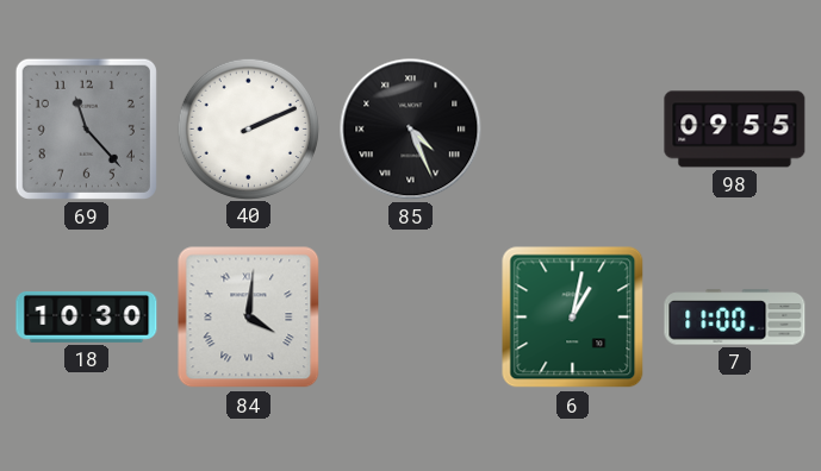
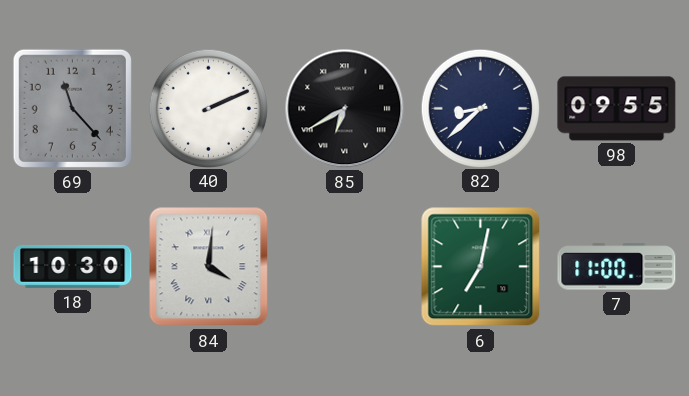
85: 4:26 -> 6:40 (345, 109)
82: none -> 8:38 (480, 108)
6: 1:02 -> 7:02 (481, 267)
